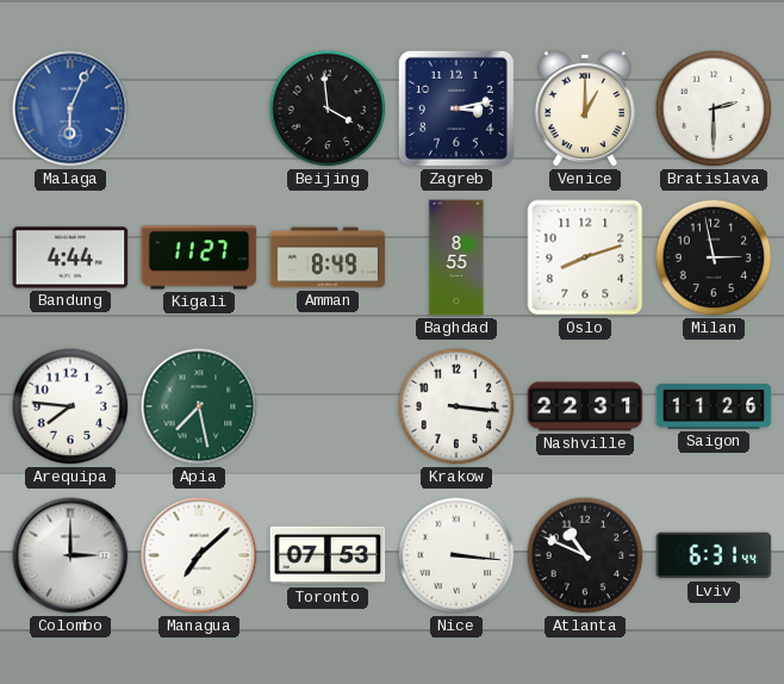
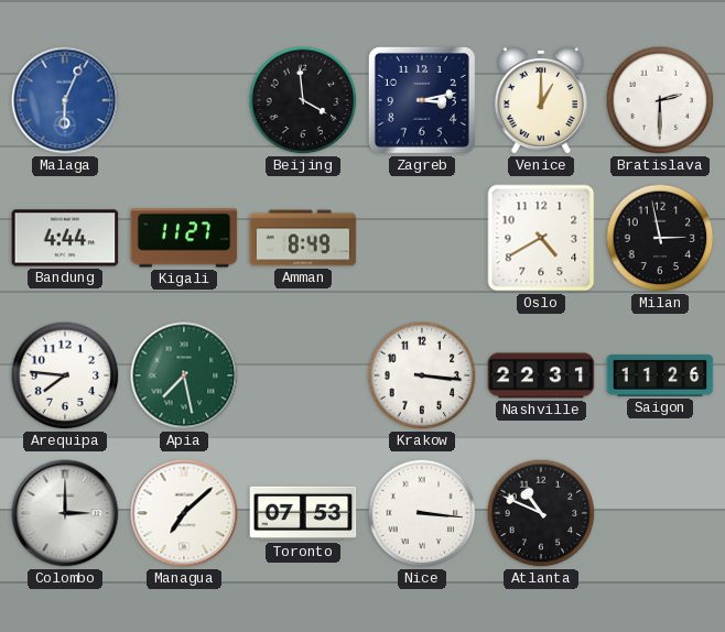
Baghdad: 8:55 -> none (456, 257)
Oslo: 8:12 -> 4:40 (541, 238)
Lviv: 6:31 -> none (714, 555)
